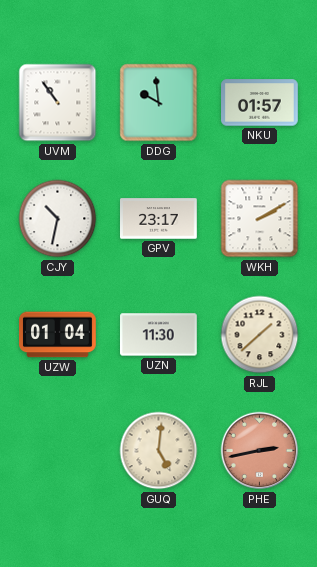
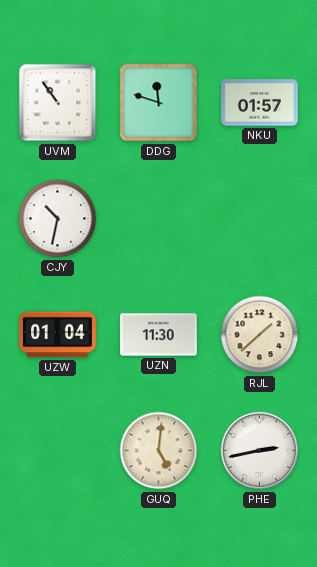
DDG: 9:59 -> 11:48 (159, 103)
GPV: 23:17 -> none (159, 219)
WKH: 2:10 -> none (260, 219)
PHE dial: salmon -> white (260, 451)
